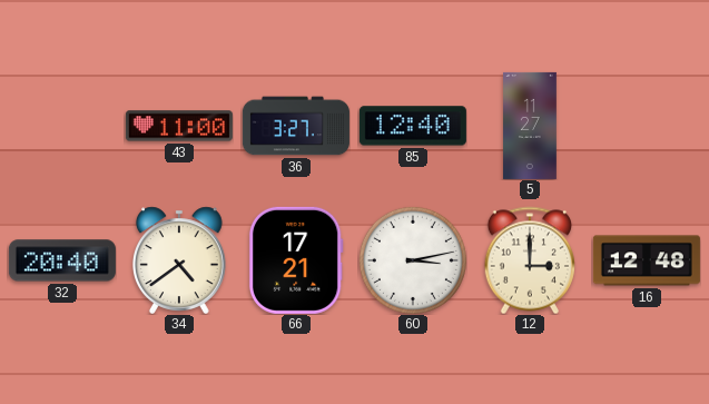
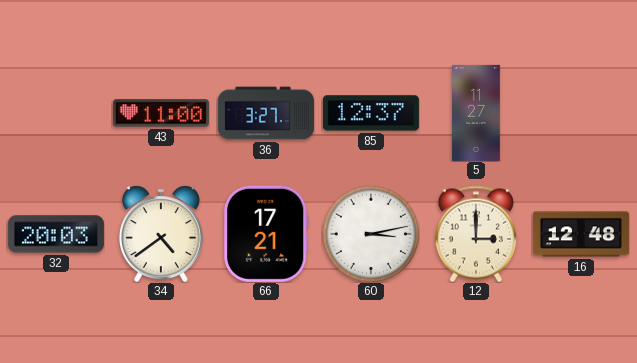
85: 12:40 -> 12:37 (371, 113)
32: 20:40 -> 20:03 (56, 234)
